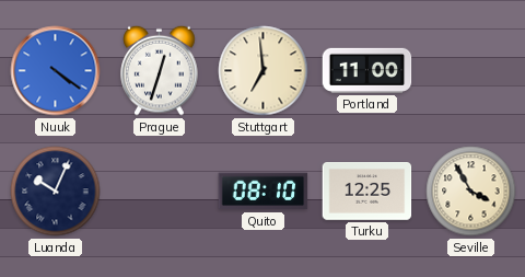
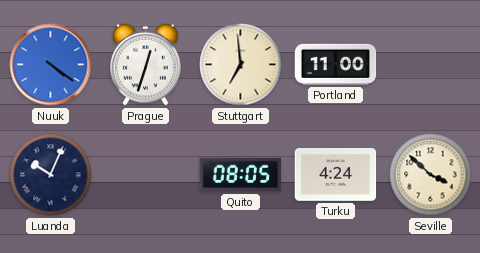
Quito: 08:10 -> 08:05 (241, 175)
Turku: 12:25 -> 4:24 (336, 175)
Seville: 3:55 -> 3:52 (431, 175)
